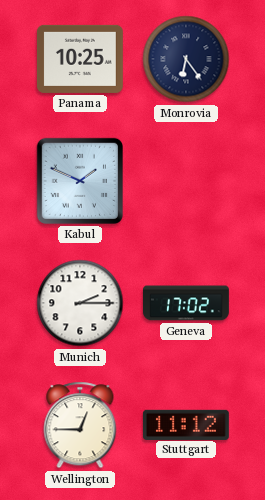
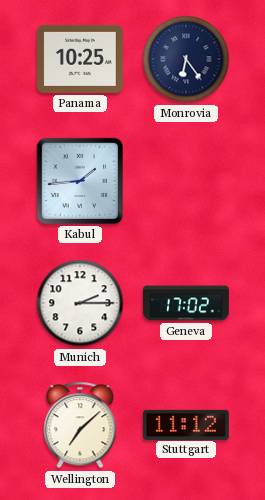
Kabul: 1:49 -> 1:44 (80, 181)
Wellington: 12:45 -> 7:08 (80, 425)
